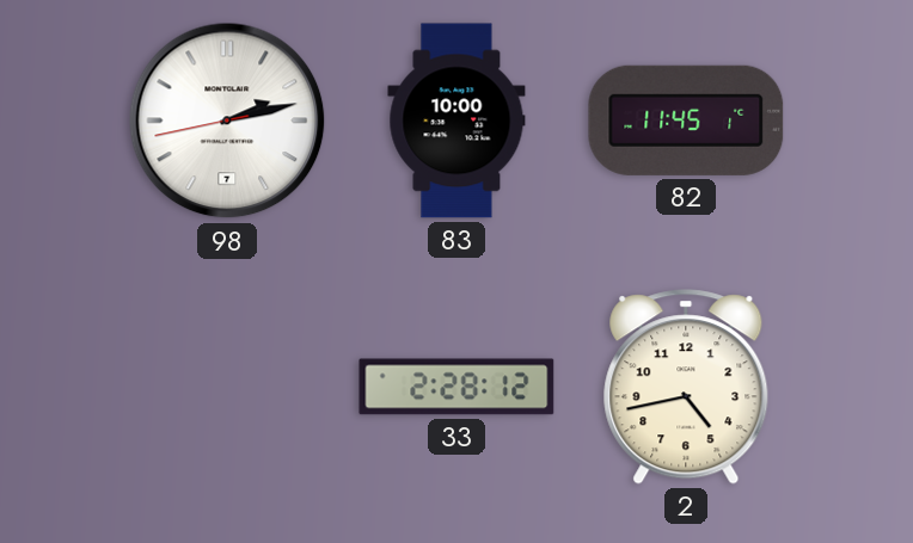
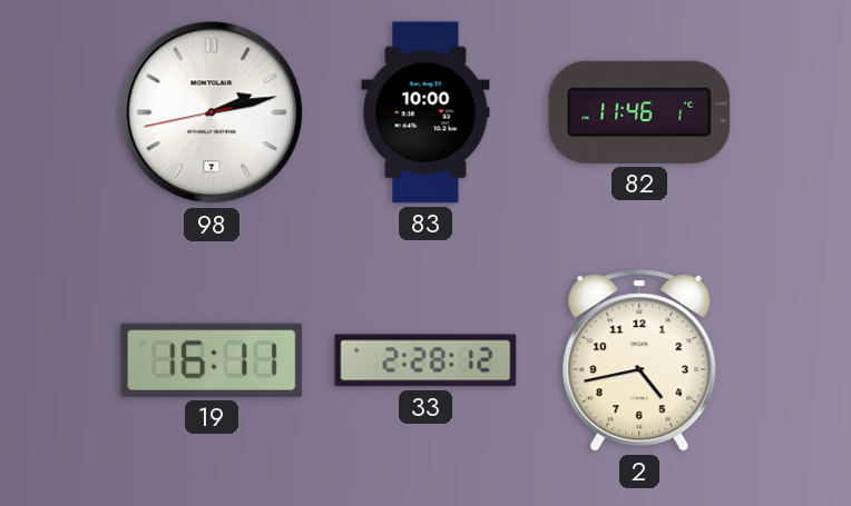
82: 11:45 -> 11:46 (639, 112)
19: none -> 16:11 (212, 360)
